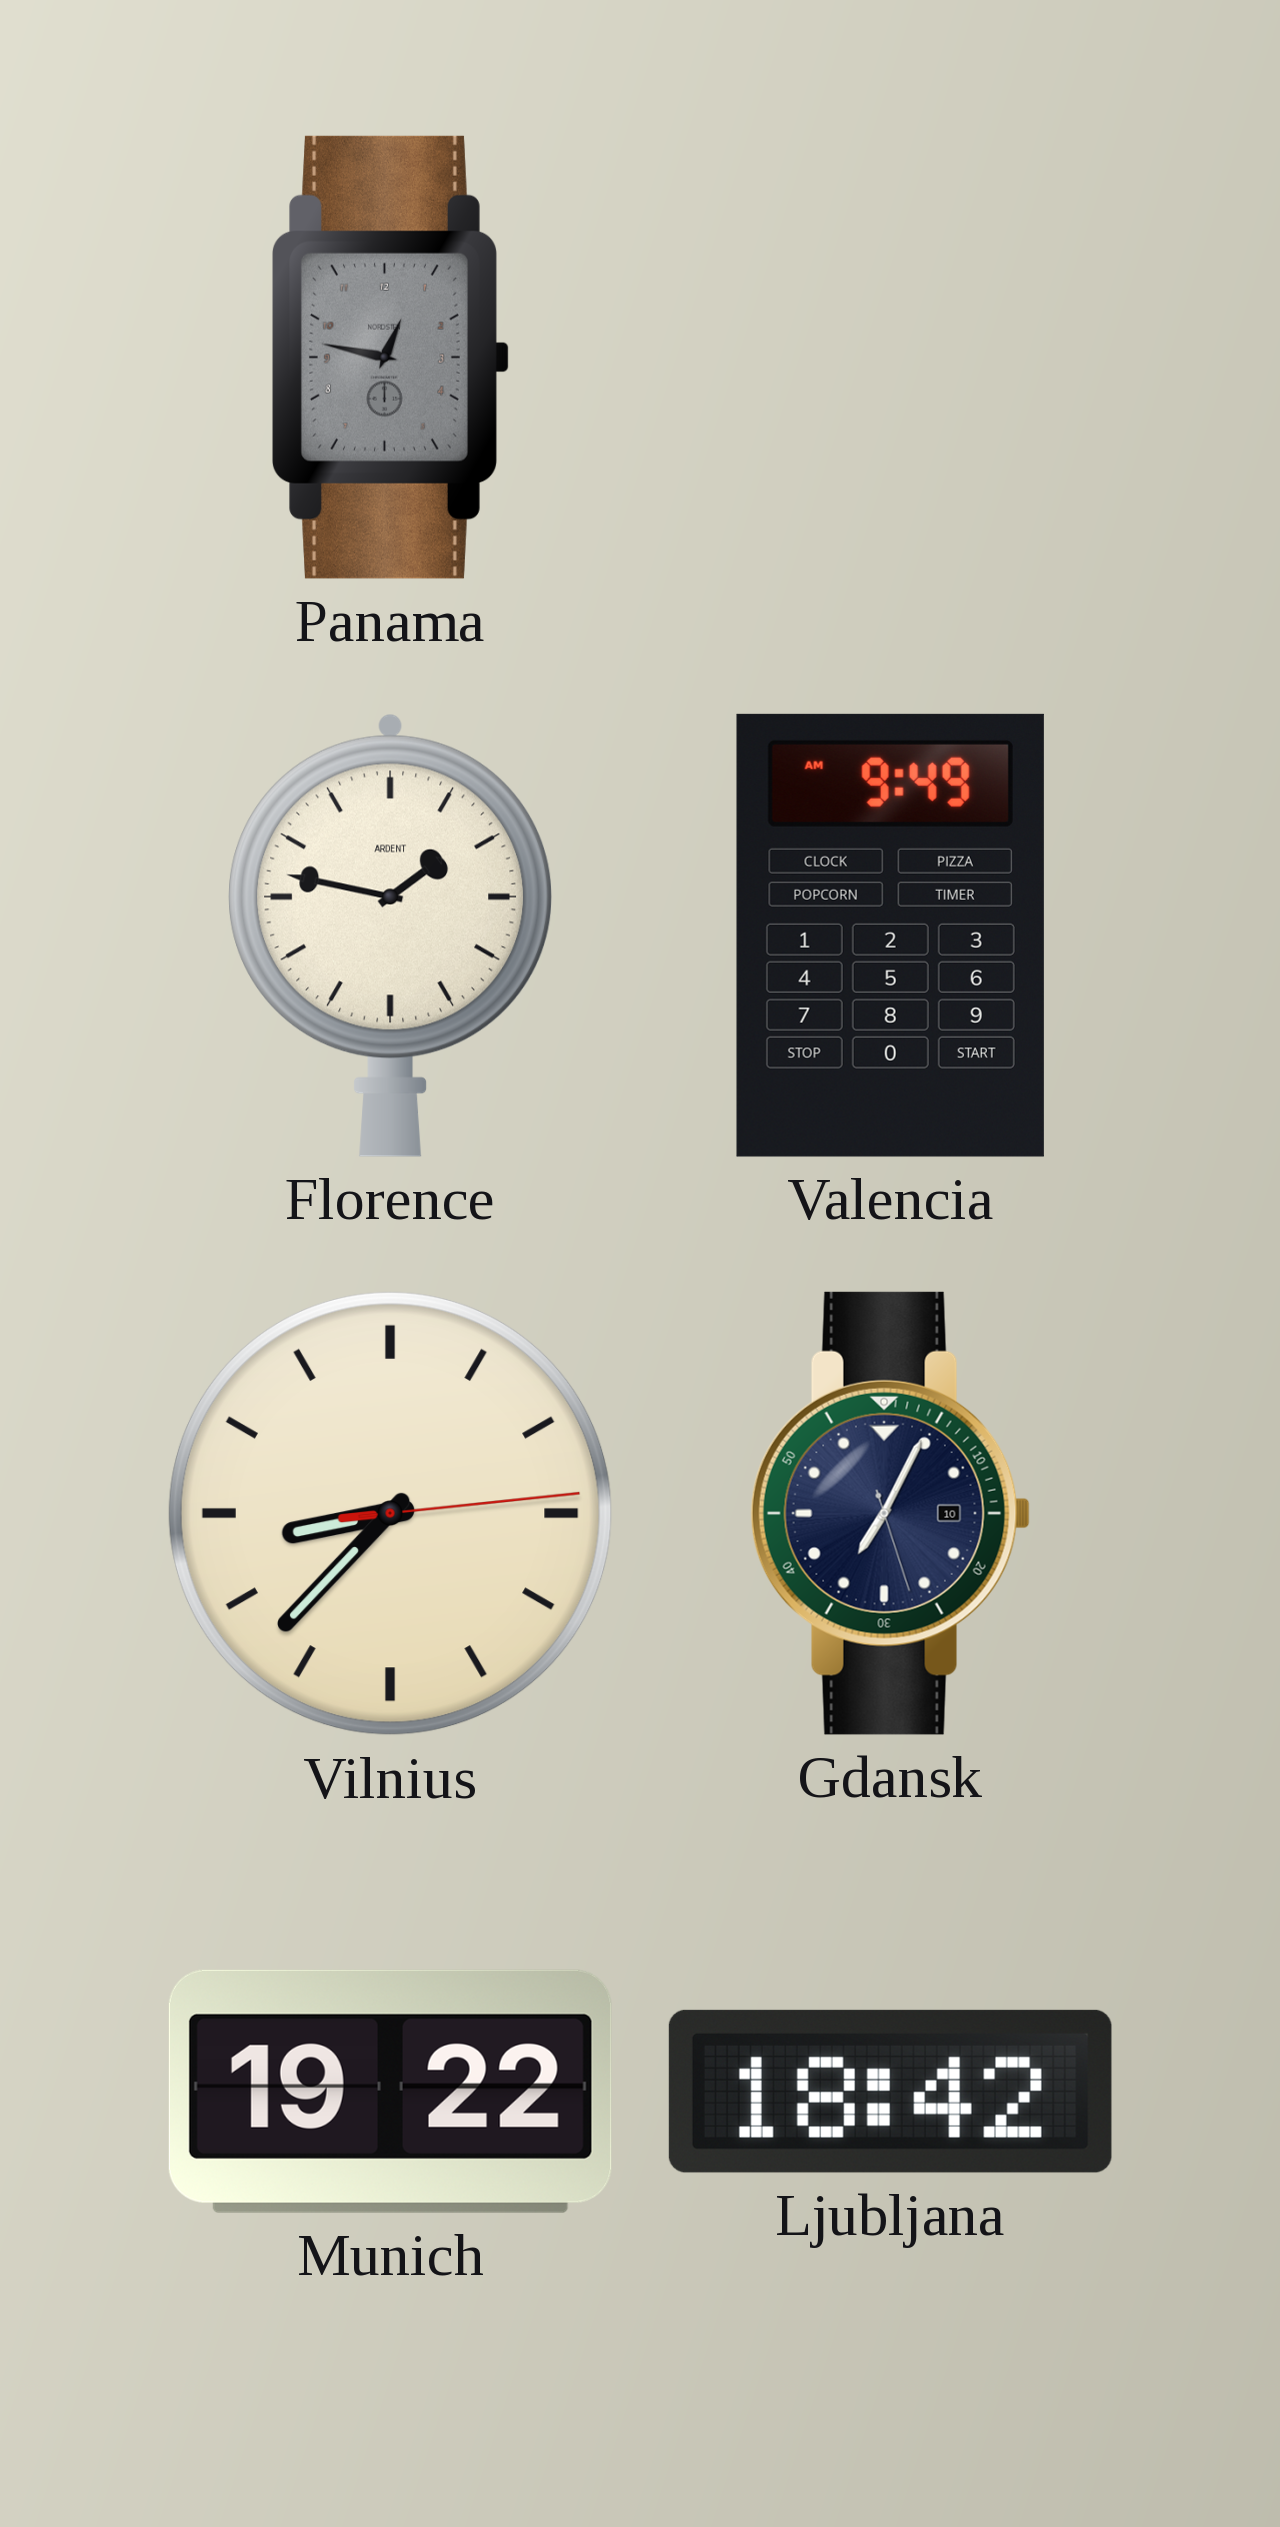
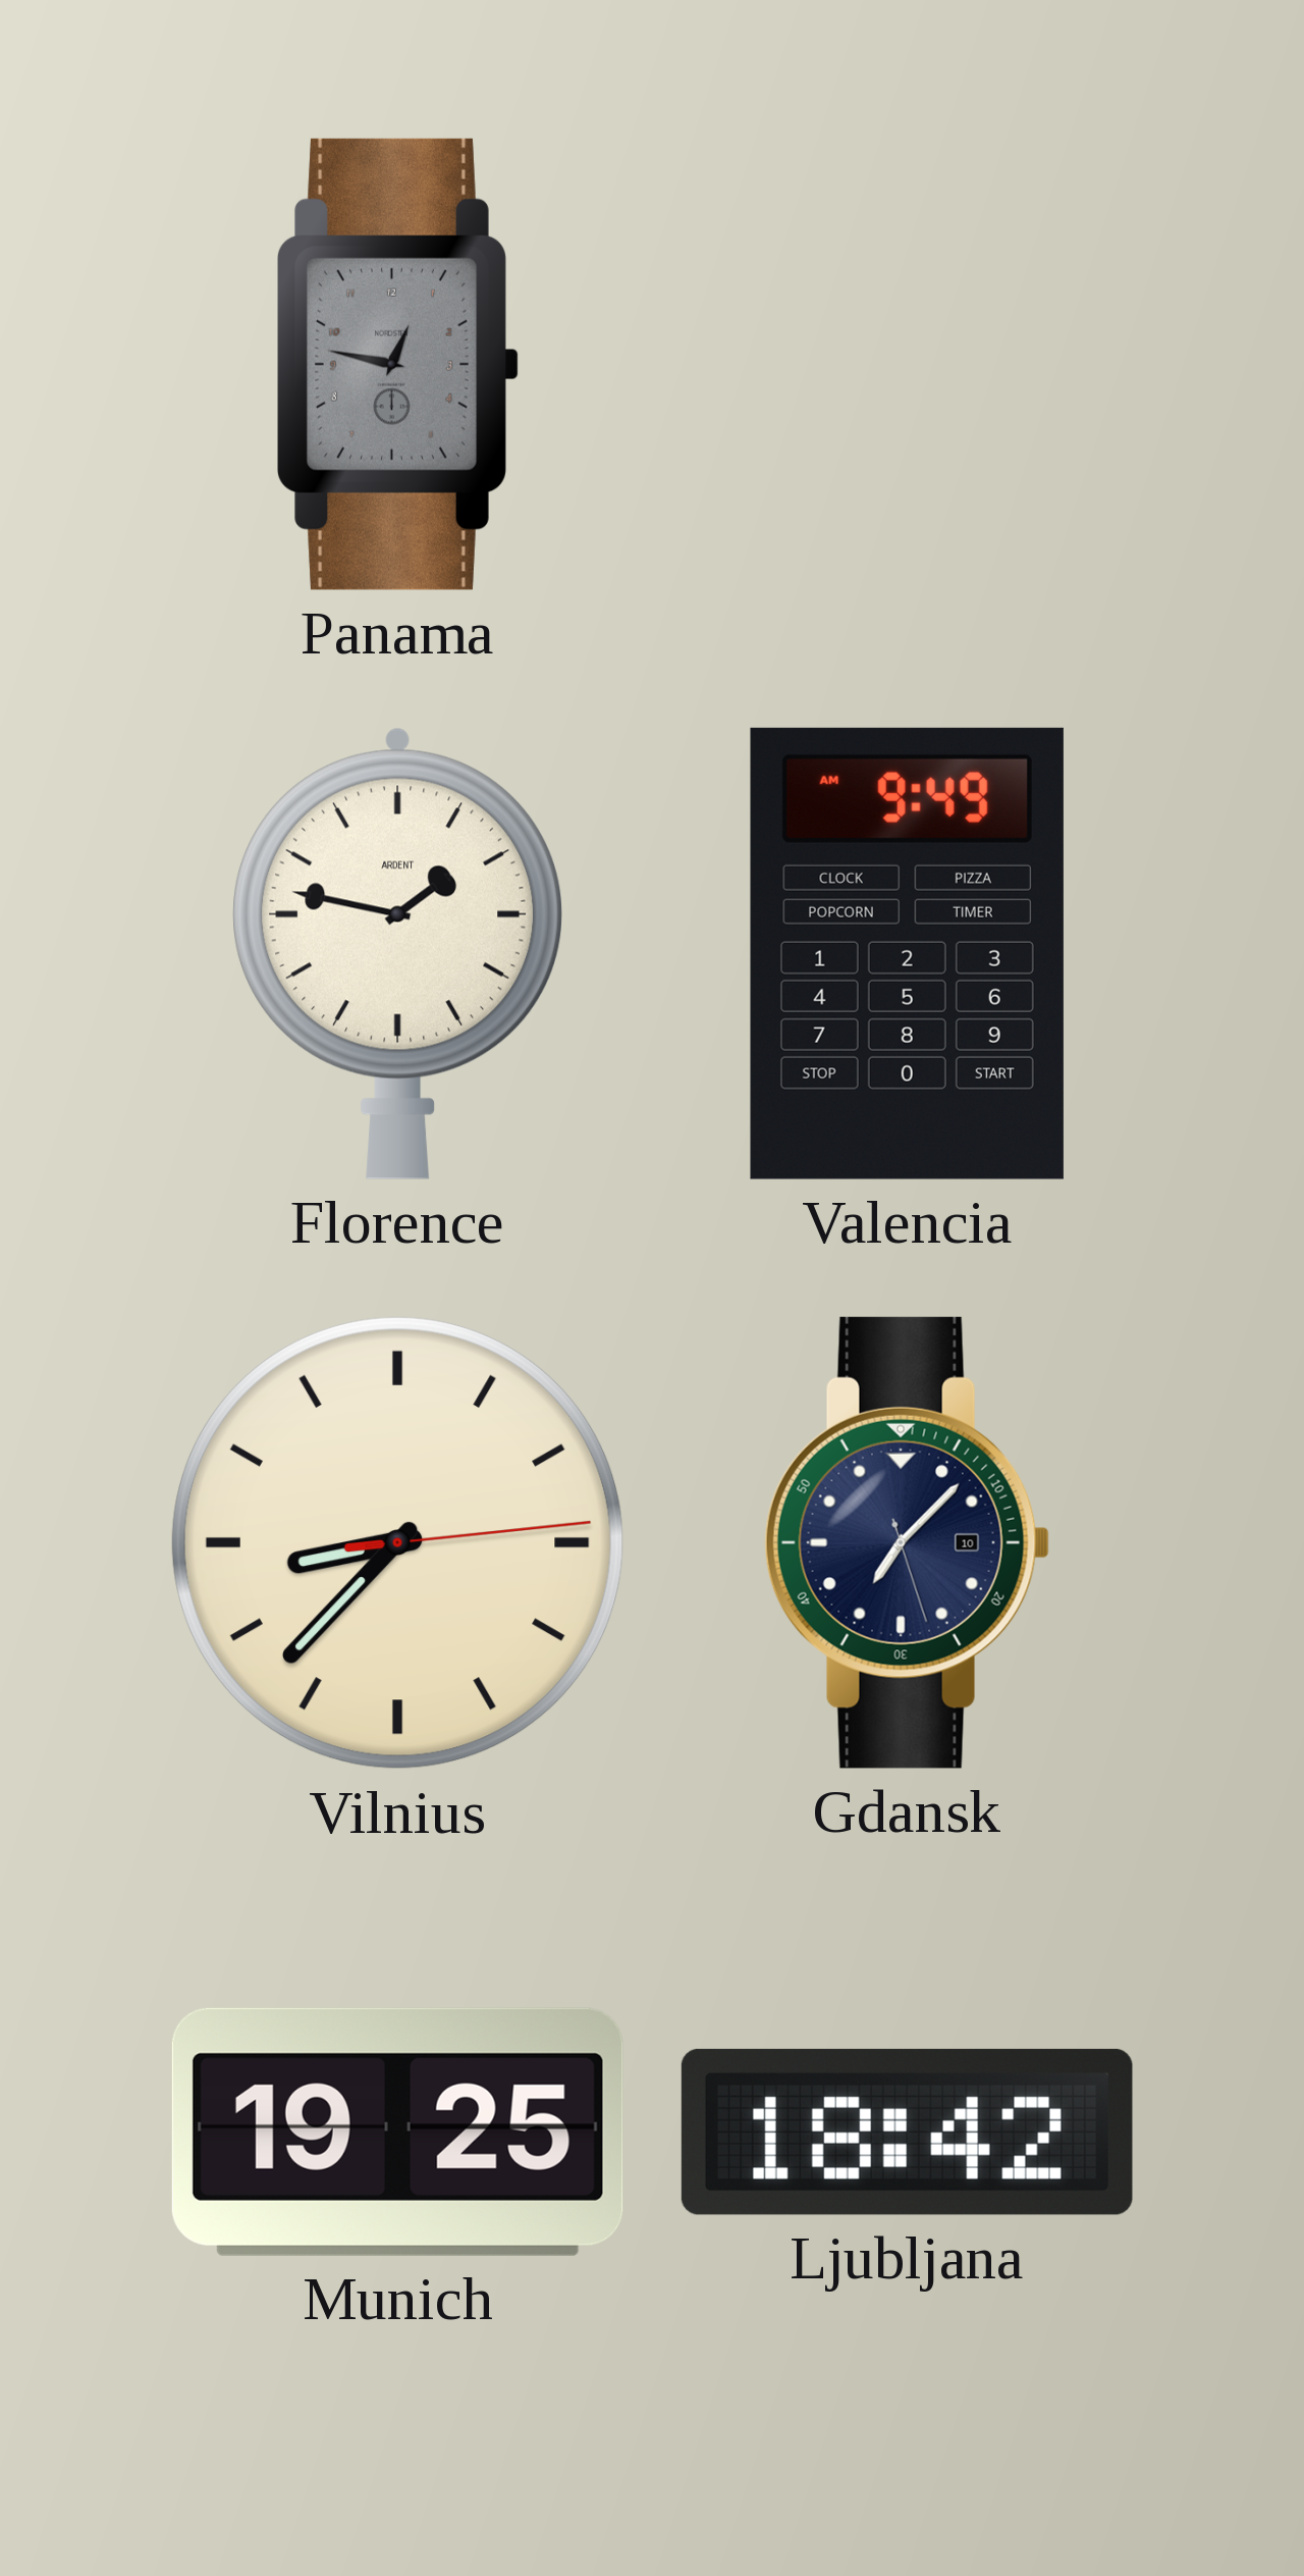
Gdansk: 7:04 -> 7:07 (907, 1542)
Munich: 19:22 -> 19:25 (397, 2132)
